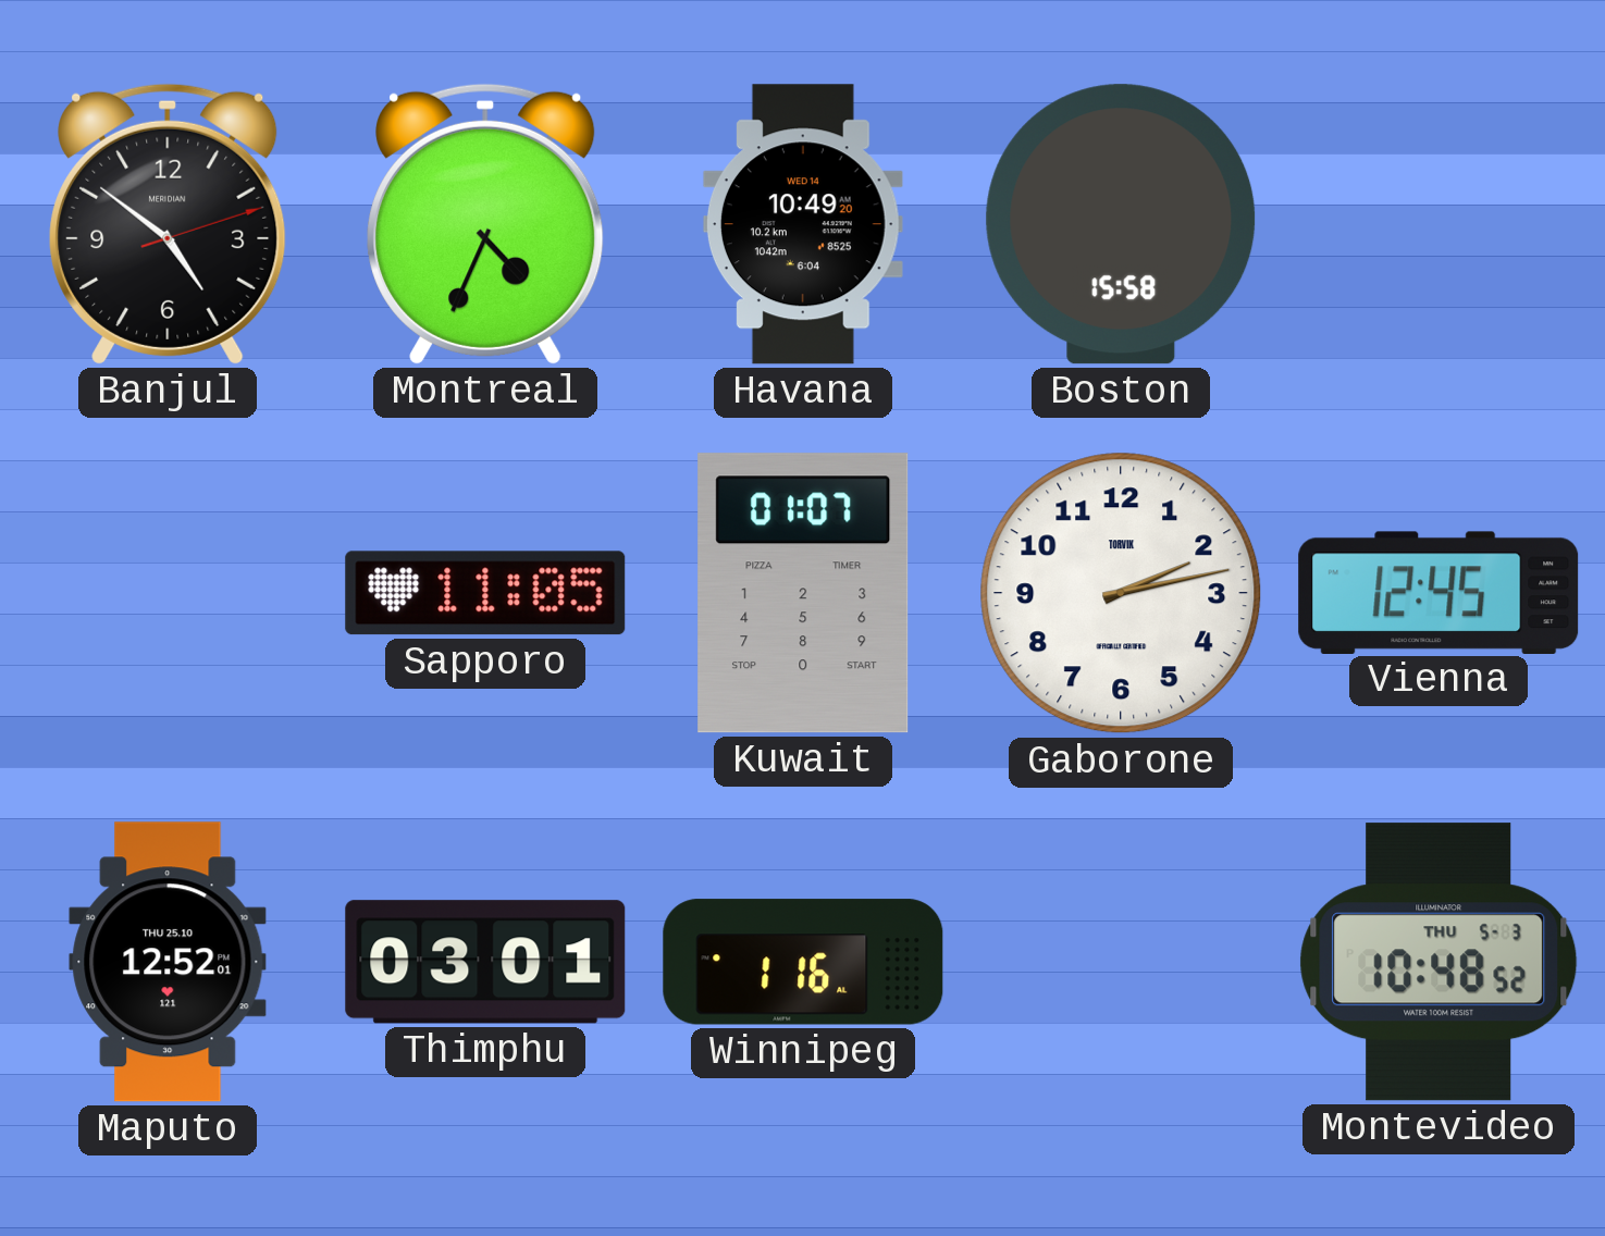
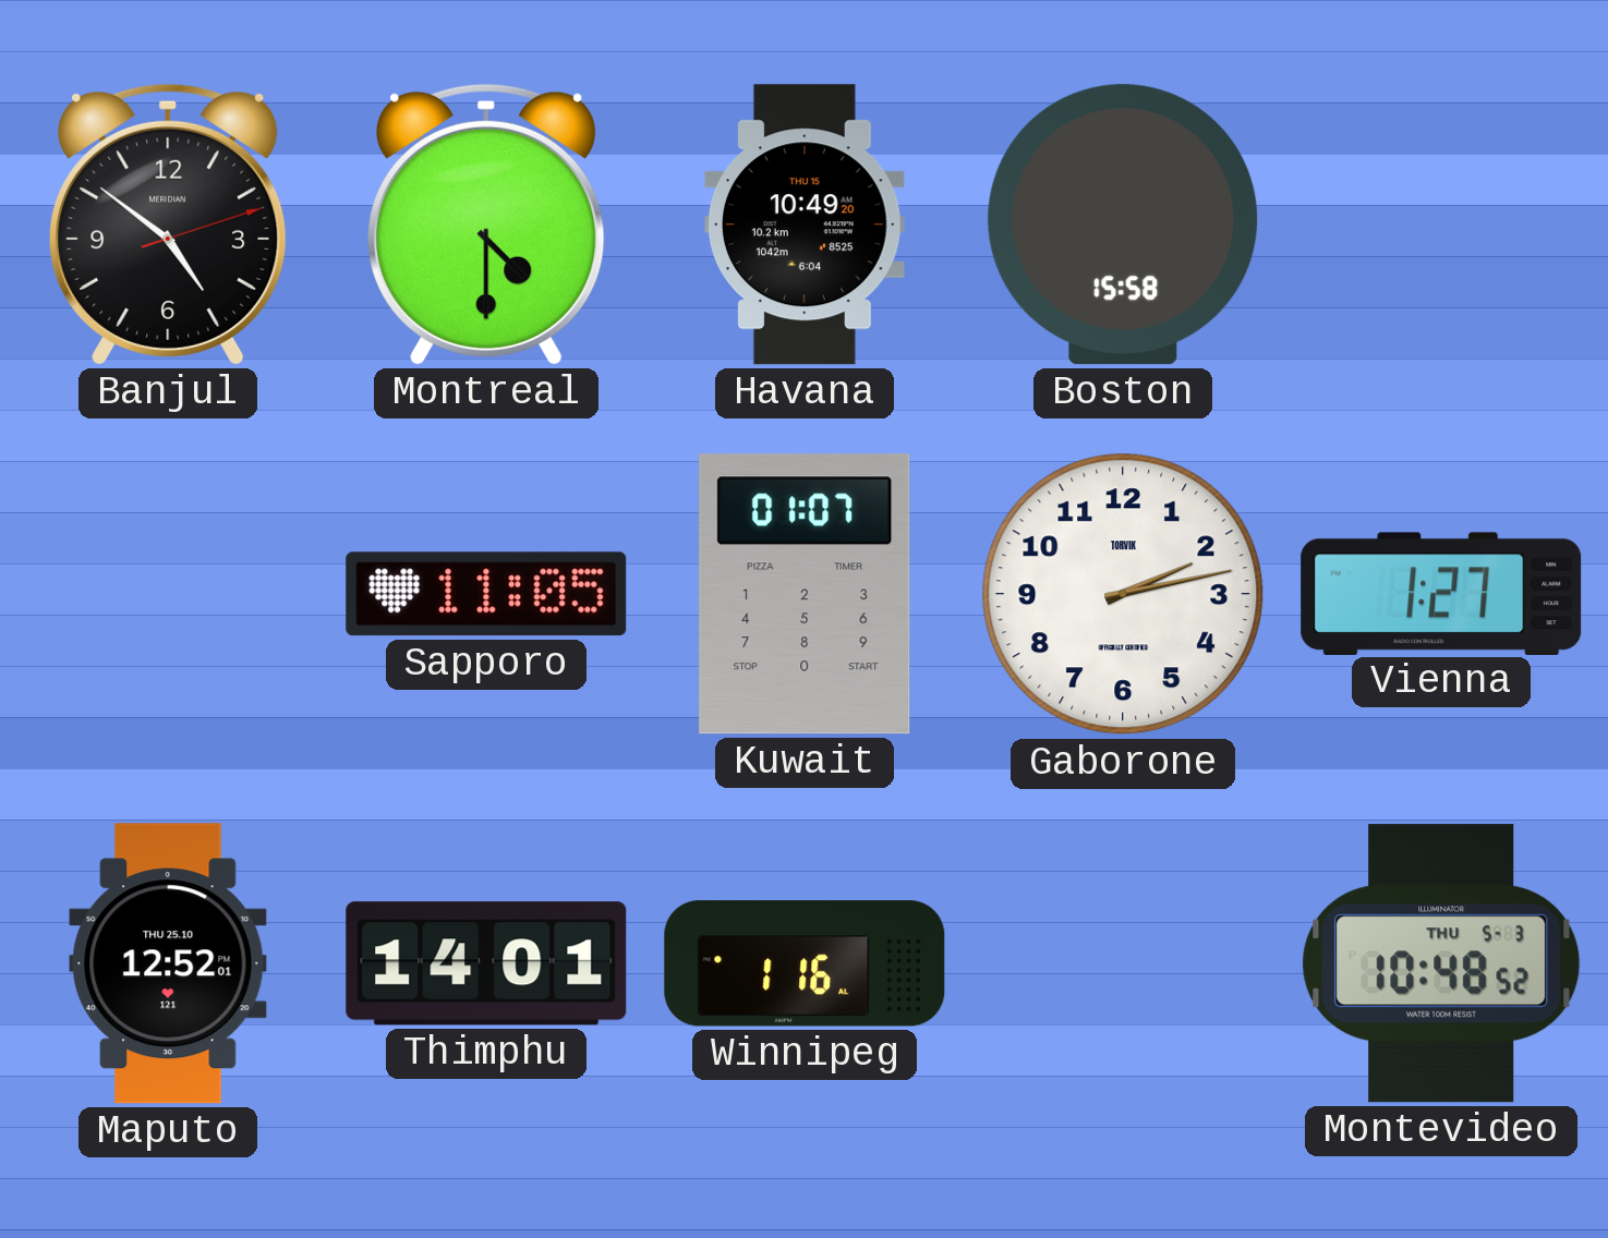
Montreal: 4:34 -> 4:30 (486, 224)
Havana date: WED 14 -> THU 15 (805, 224)
Vienna: 12:45 -> 1:27 (1441, 593)
Thimphu: 03:01 -> 14:01 (486, 963)
